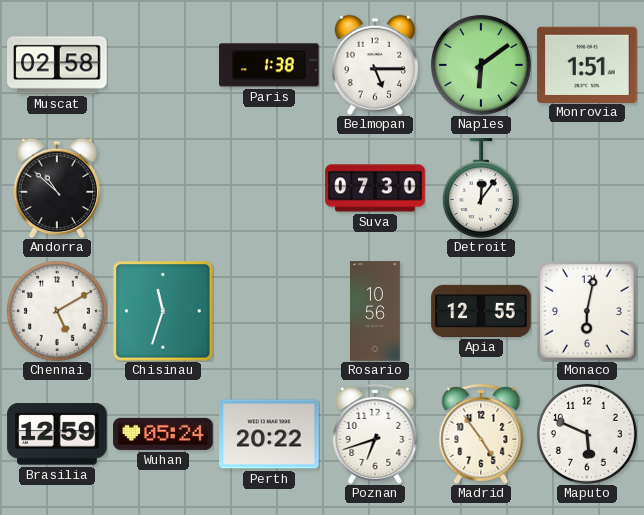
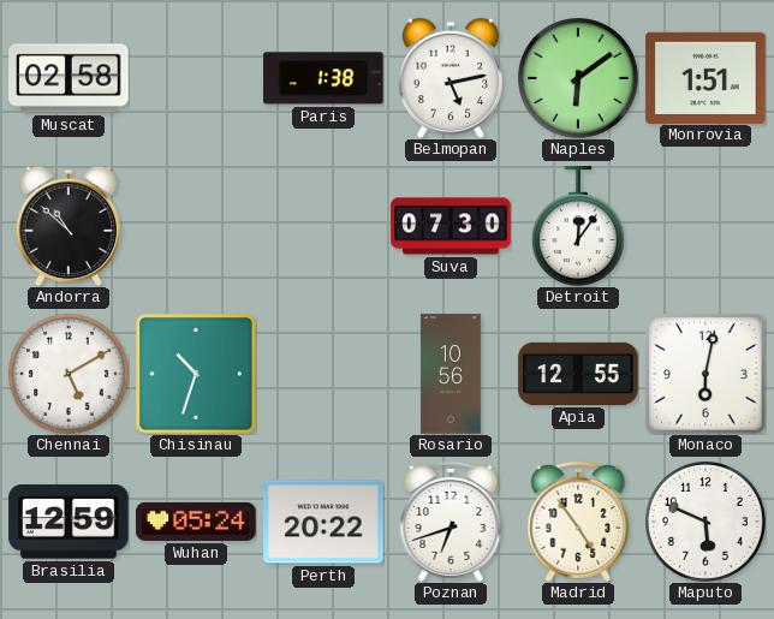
Belmopan: 5:15 -> 5:13 (451, 78)
Chisinau: 11:33 -> 10:33 (196, 374)
